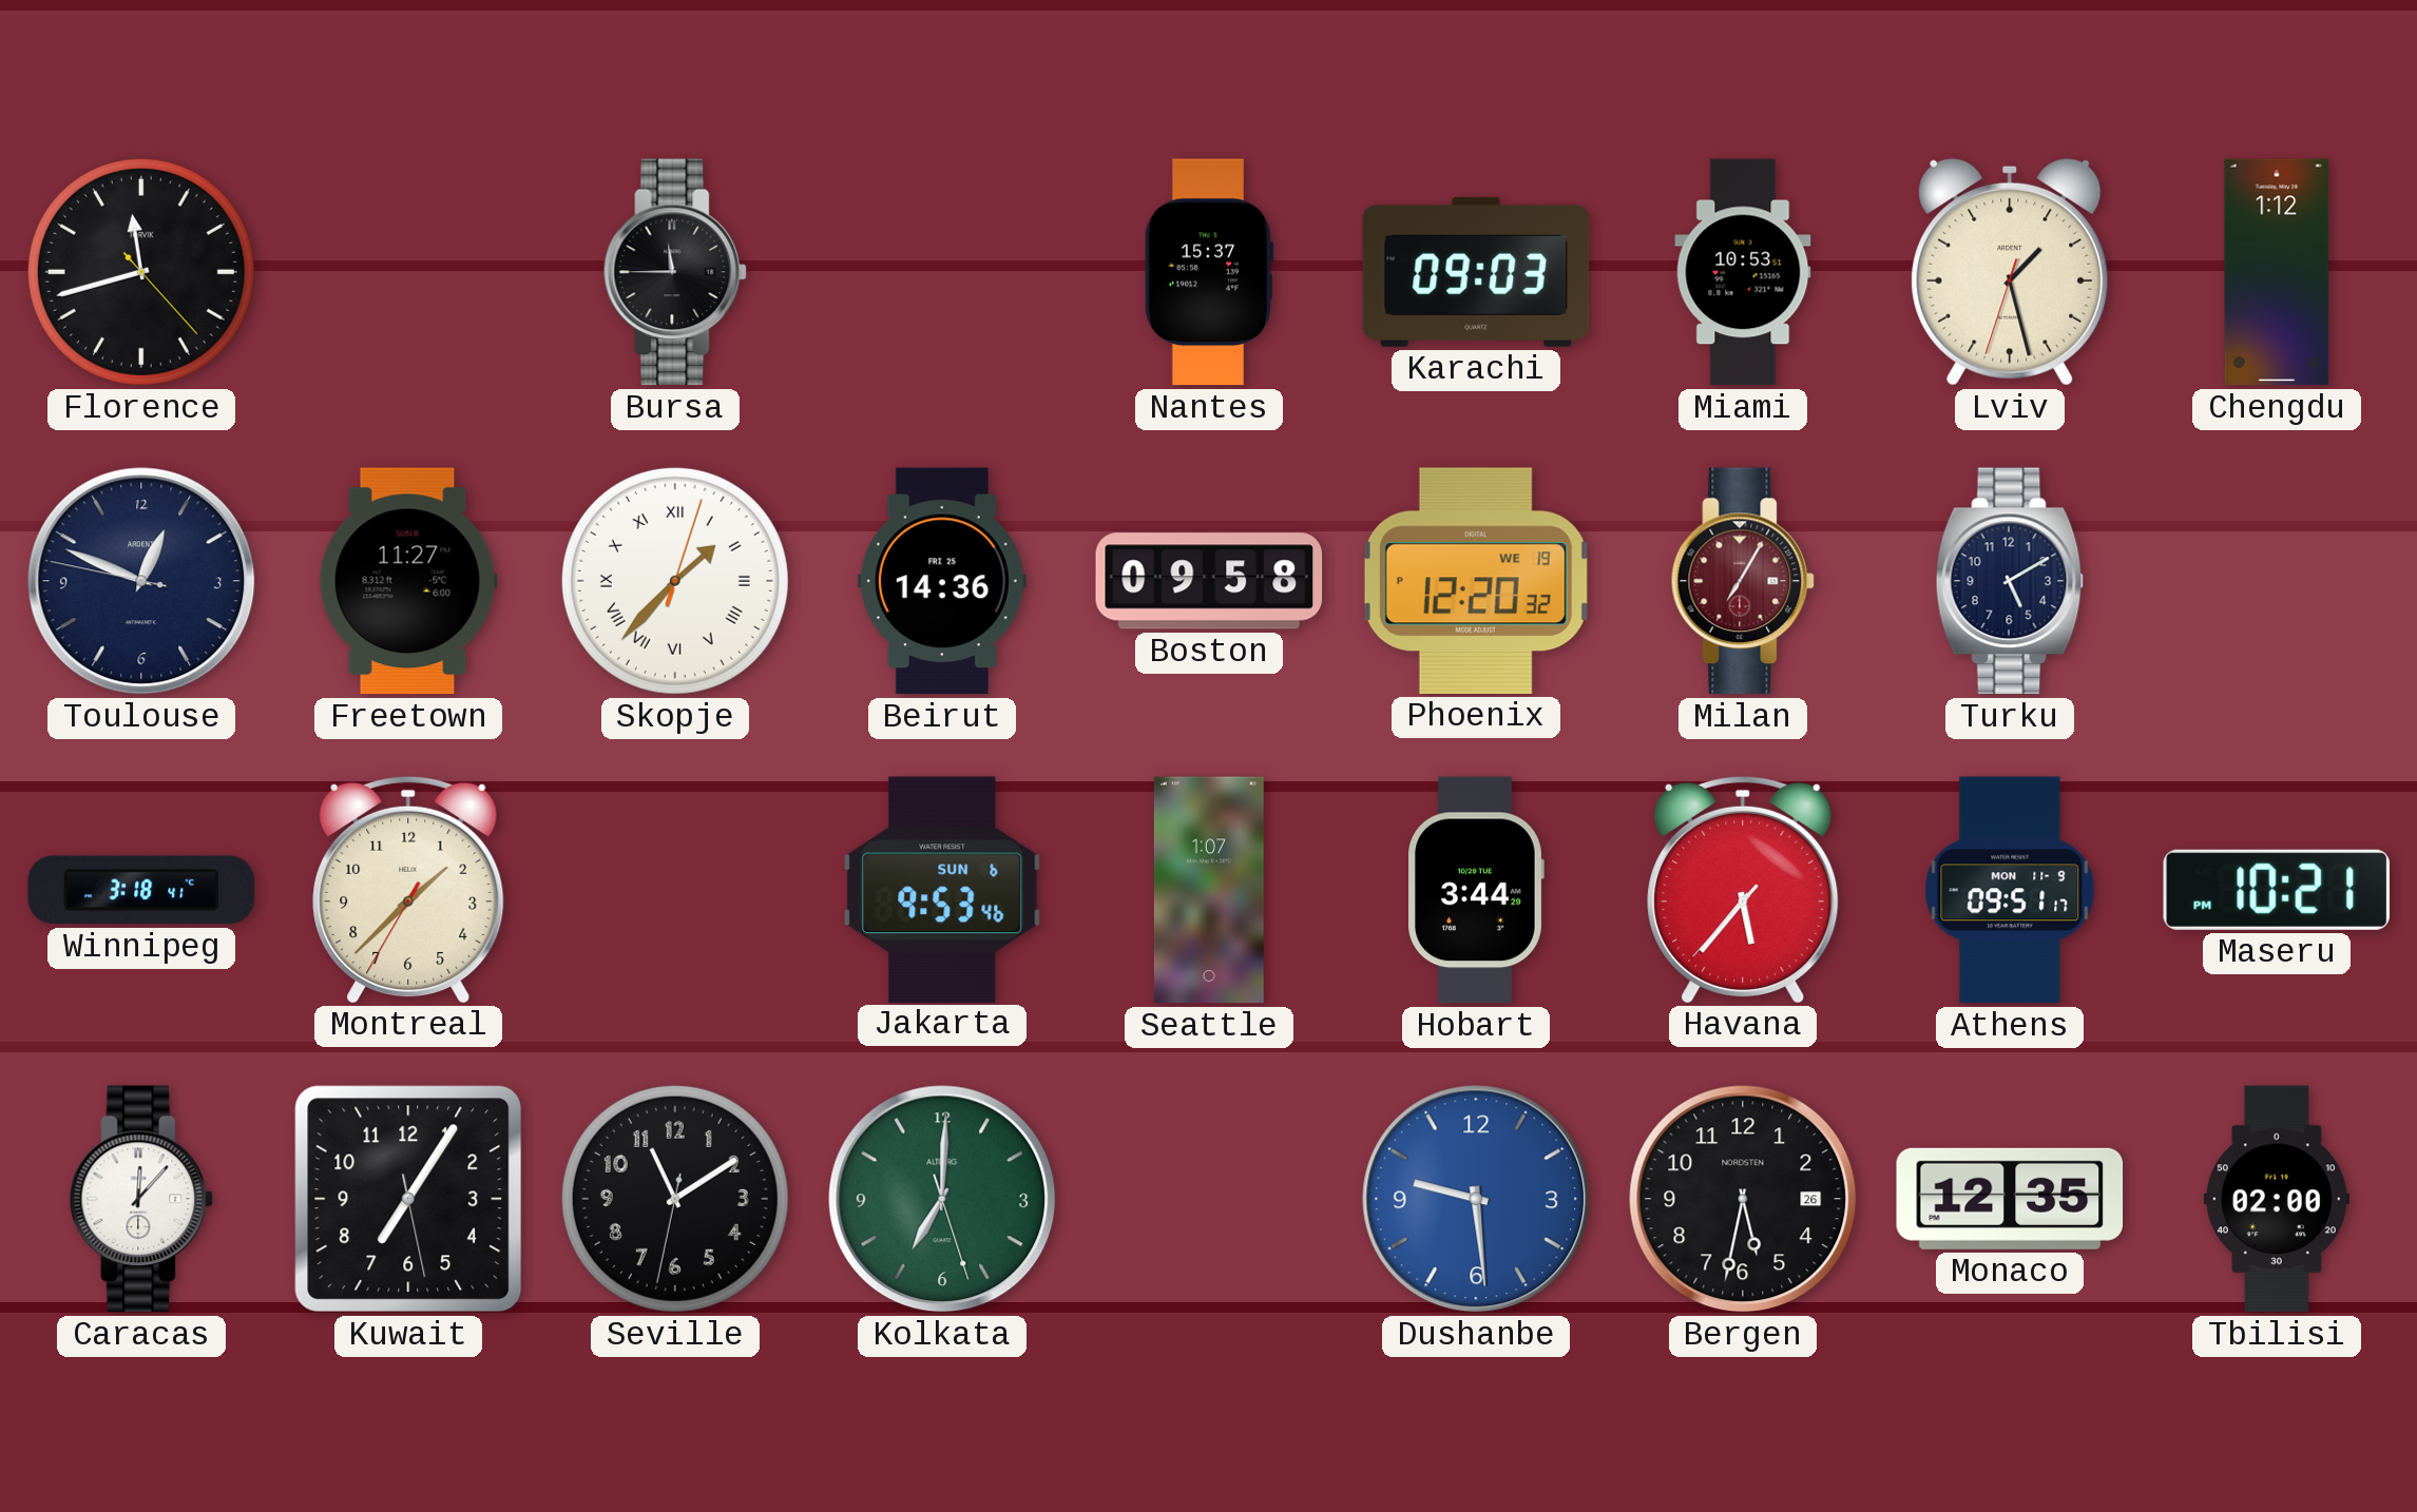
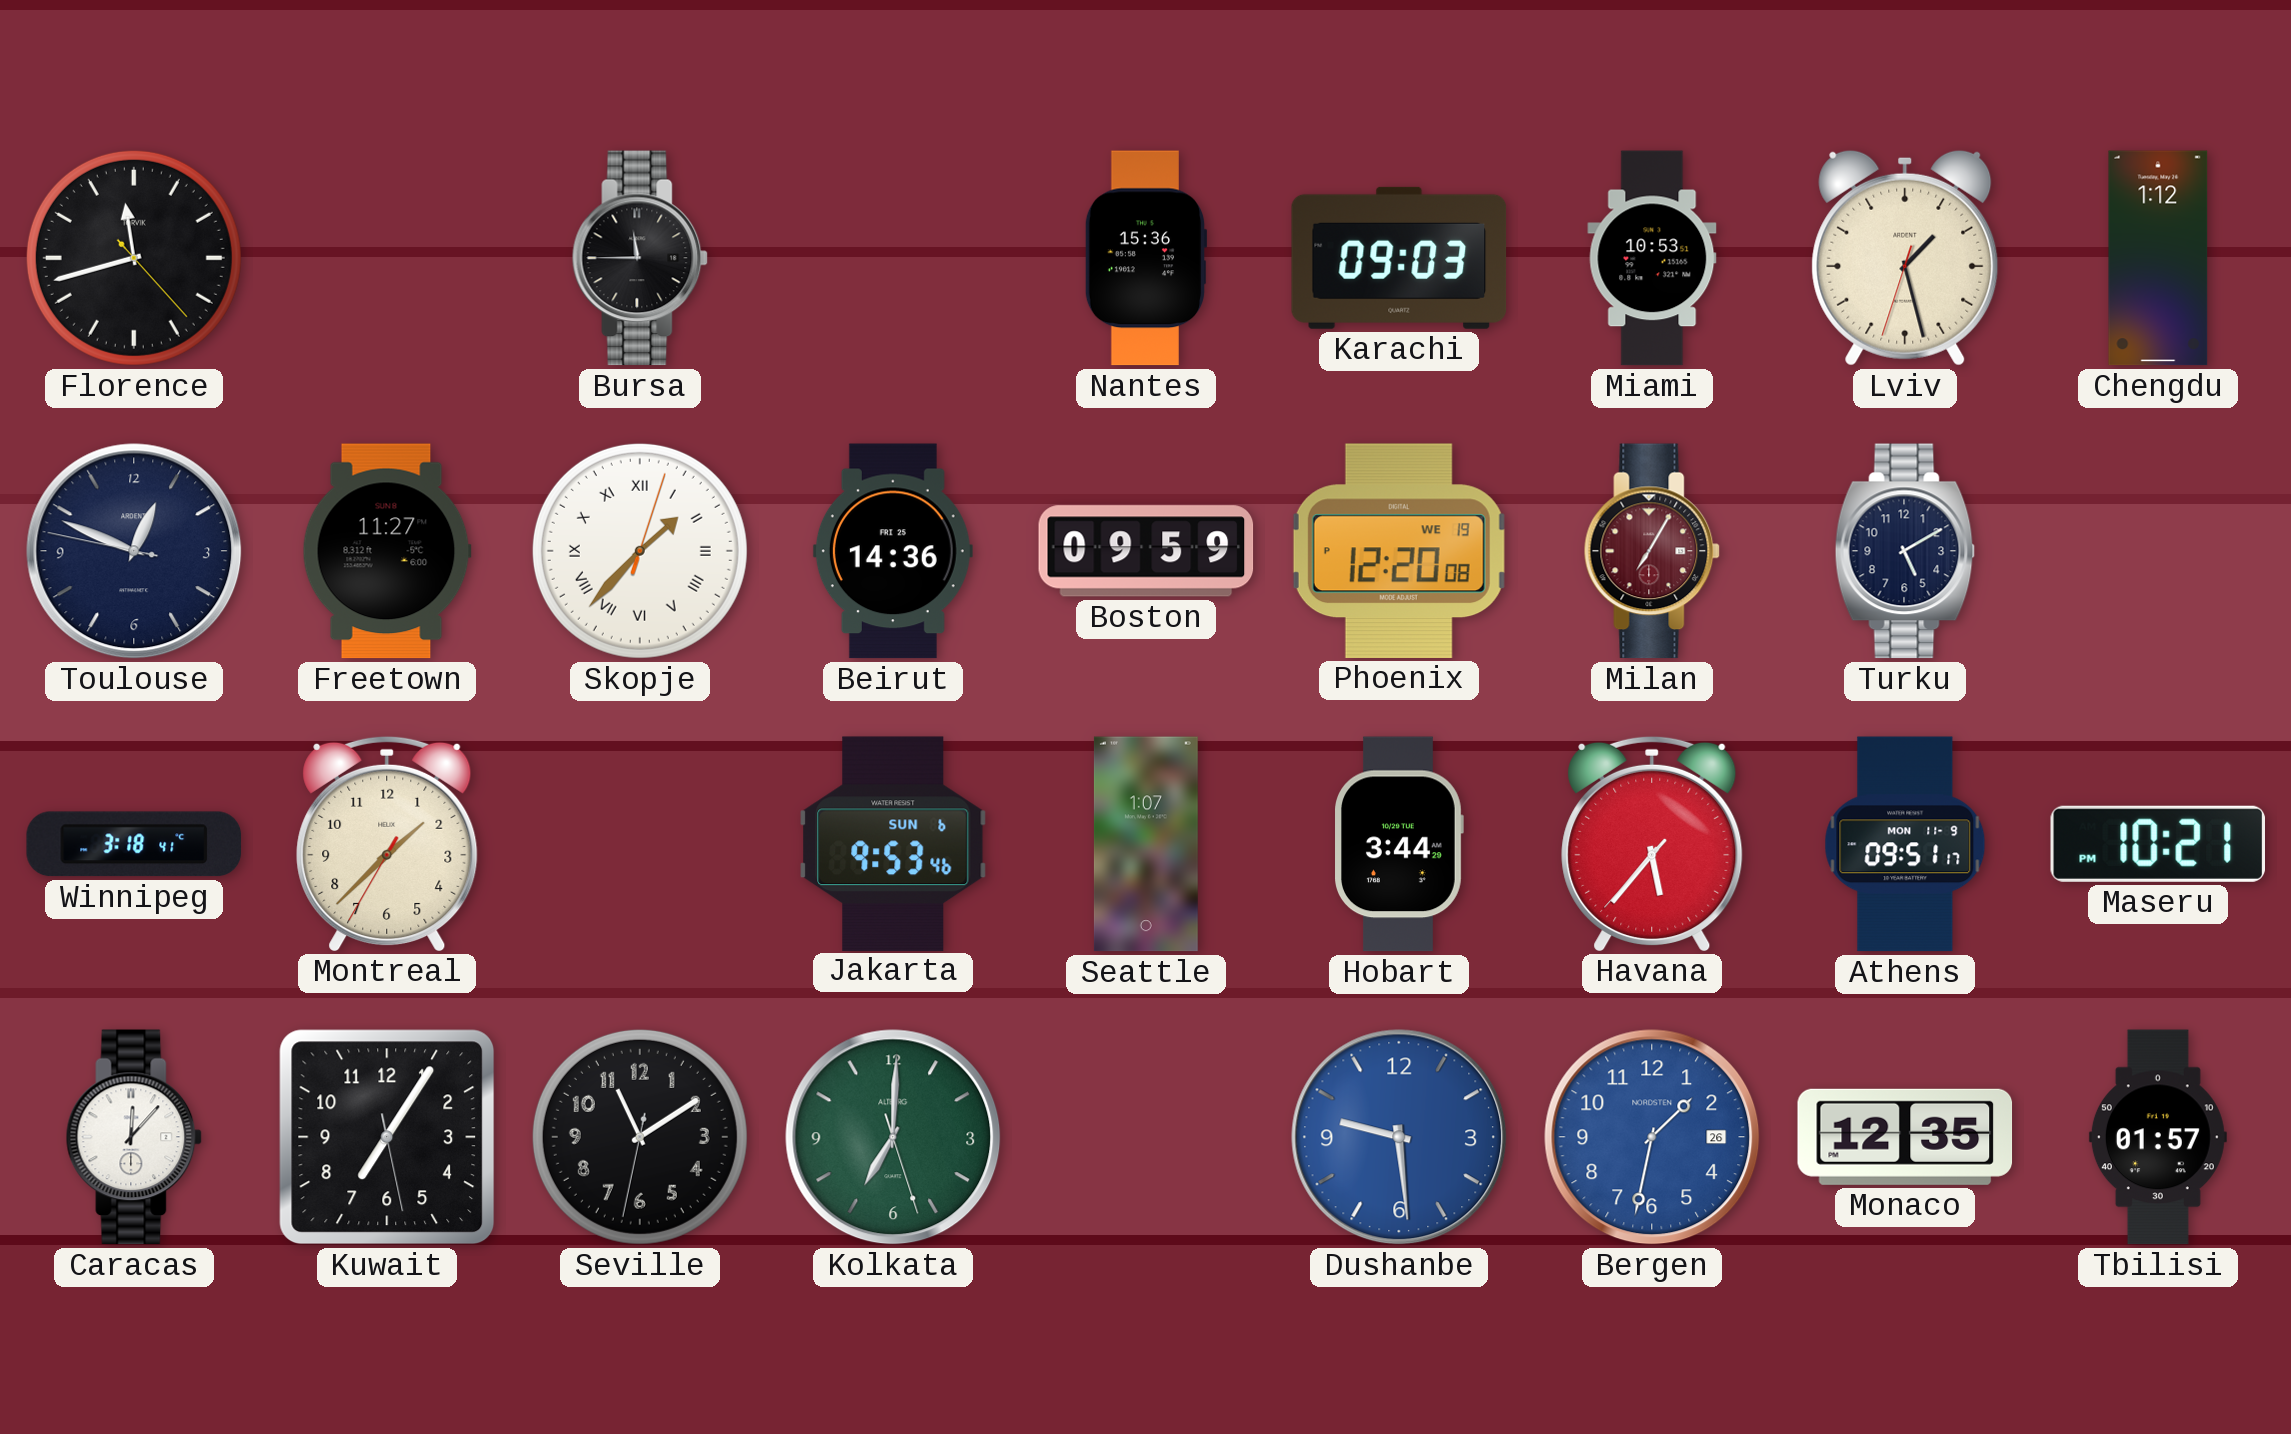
Nantes: 15:37 -> 15:36 (1146, 258)
Boston: 09:58 -> 09:59 (1146, 551)
Phoenix: 12:20:32 PM -> 12:20:08 PM (1399, 551)
Bergen: 5:32 -> 1:32 (1652, 1137)
Bergen dial: black -> blue (1652, 1137)
Tbilisi: 02:00 -> 01:57 (2158, 1137)
